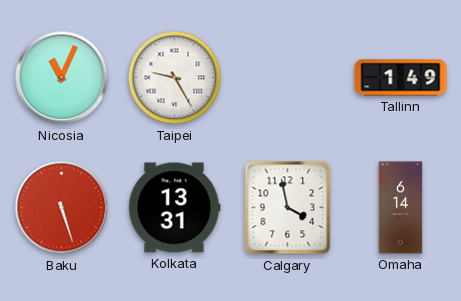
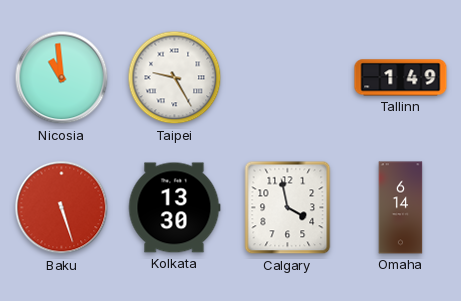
Nicosia: 11:04 -> 10:59 (62, 78)
Kolkata: 13:31 -> 13:30 (174, 208)
